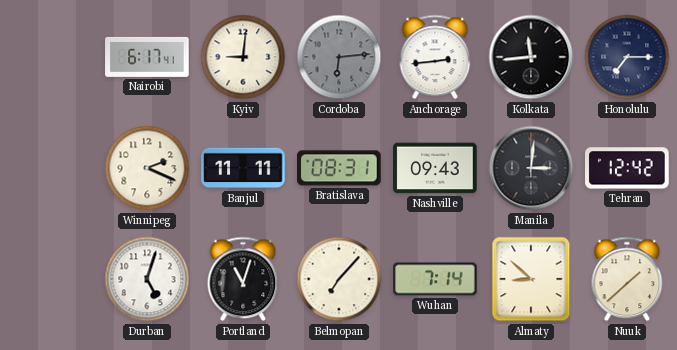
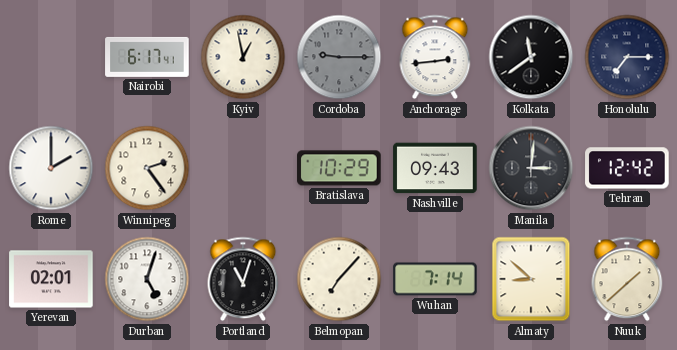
Kyiv: 9:01 -> 12:58 (243, 57)
Cordoba: 6:14 -> 9:15 (339, 57)
Kolkata: 11:44 -> 11:39 (531, 57)
Rome: none -> 2:00 (51, 168)
Winnipeg: 2:19 -> 2:24 (147, 168)
Banjul: 11:11 -> none (243, 168)
Bratislava: 08:31 -> 10:29 (339, 168)
Yerevan: none -> 02:01 (51, 279)
